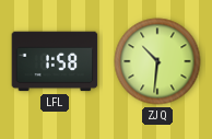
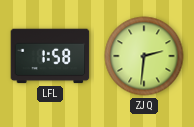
ZJQ: 10:31 -> 2:31 (144, 56)
